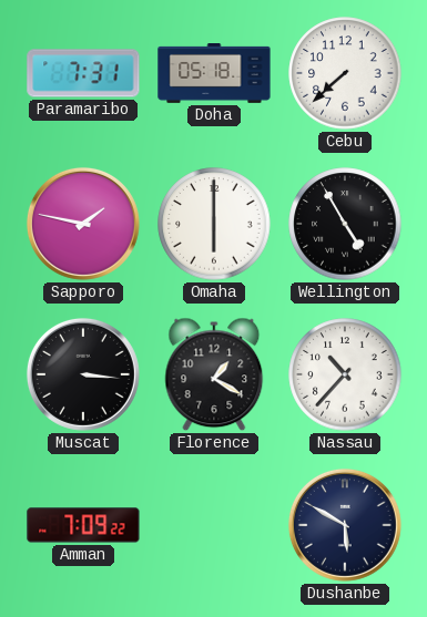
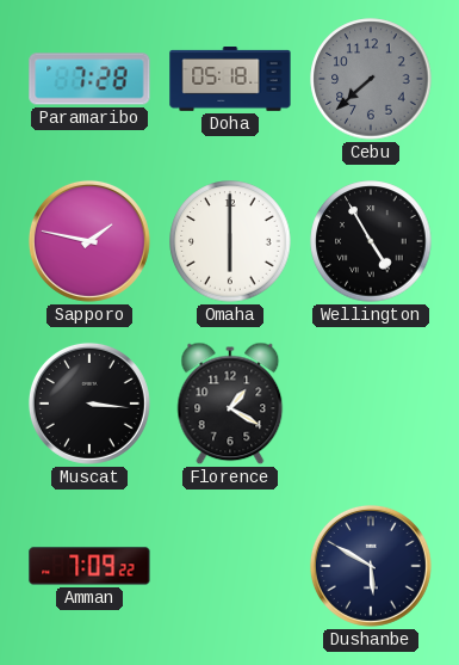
Paramaribo: 7:31 -> 7:28 (89, 79)
Cebu dial: white -> grey (371, 79)
Nassau: 10:37 -> none (345, 374)
